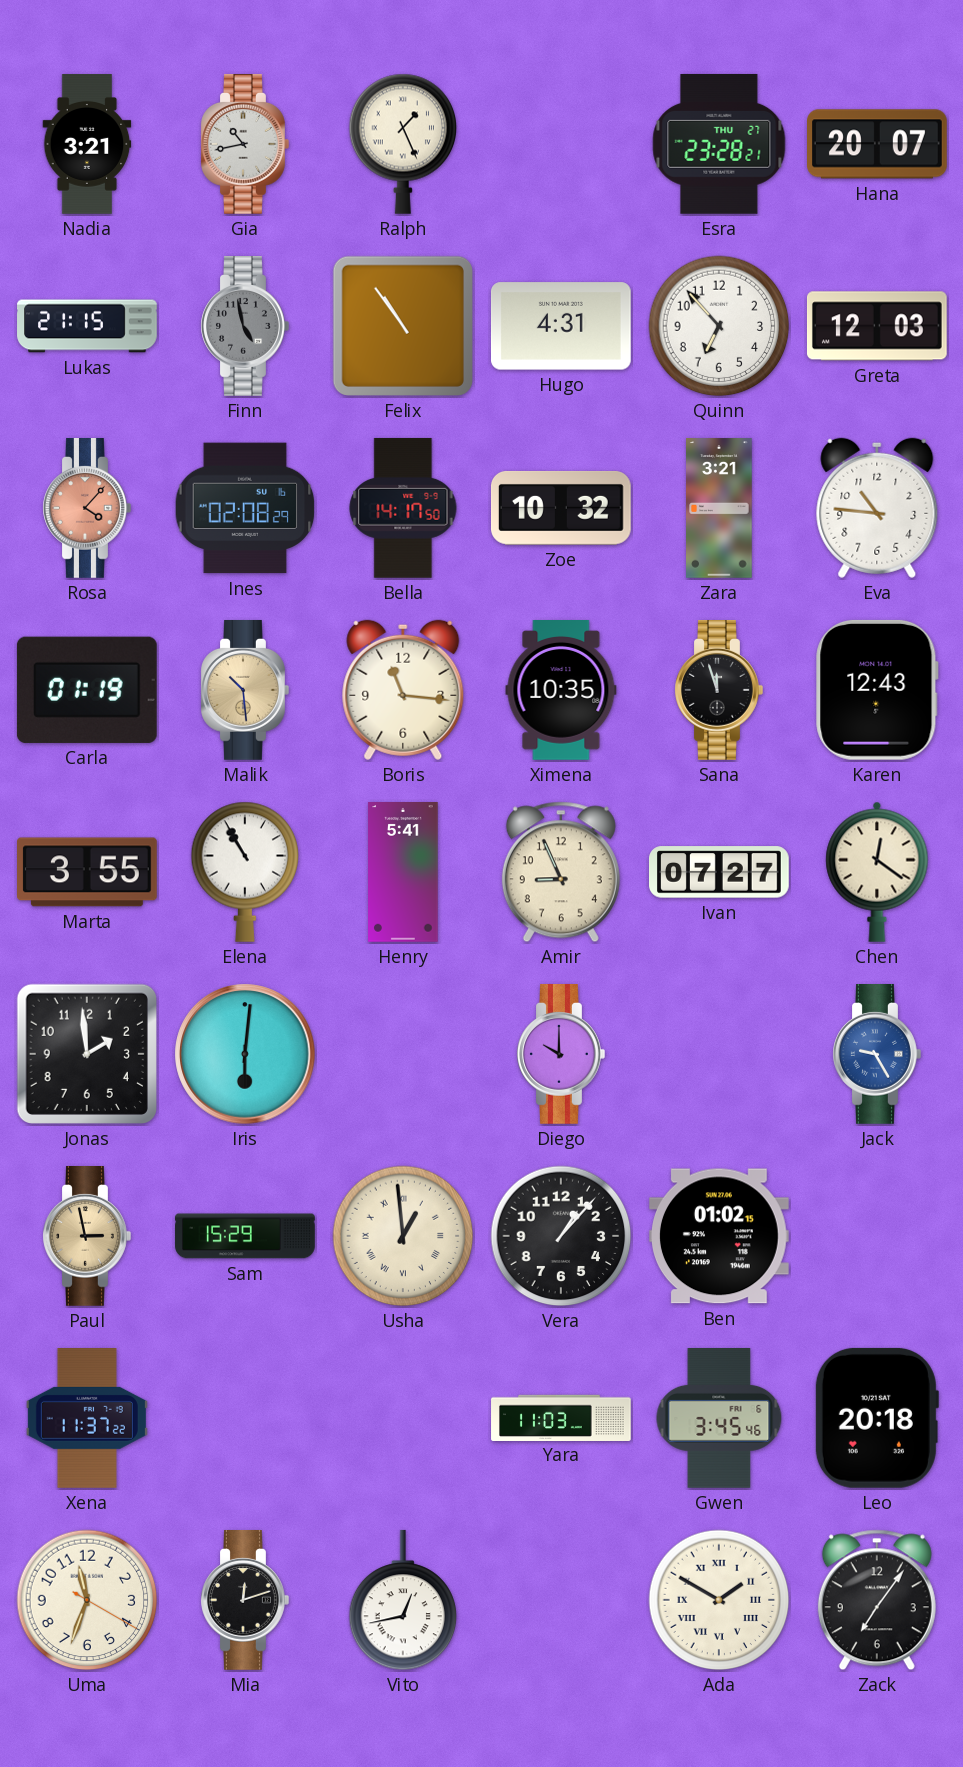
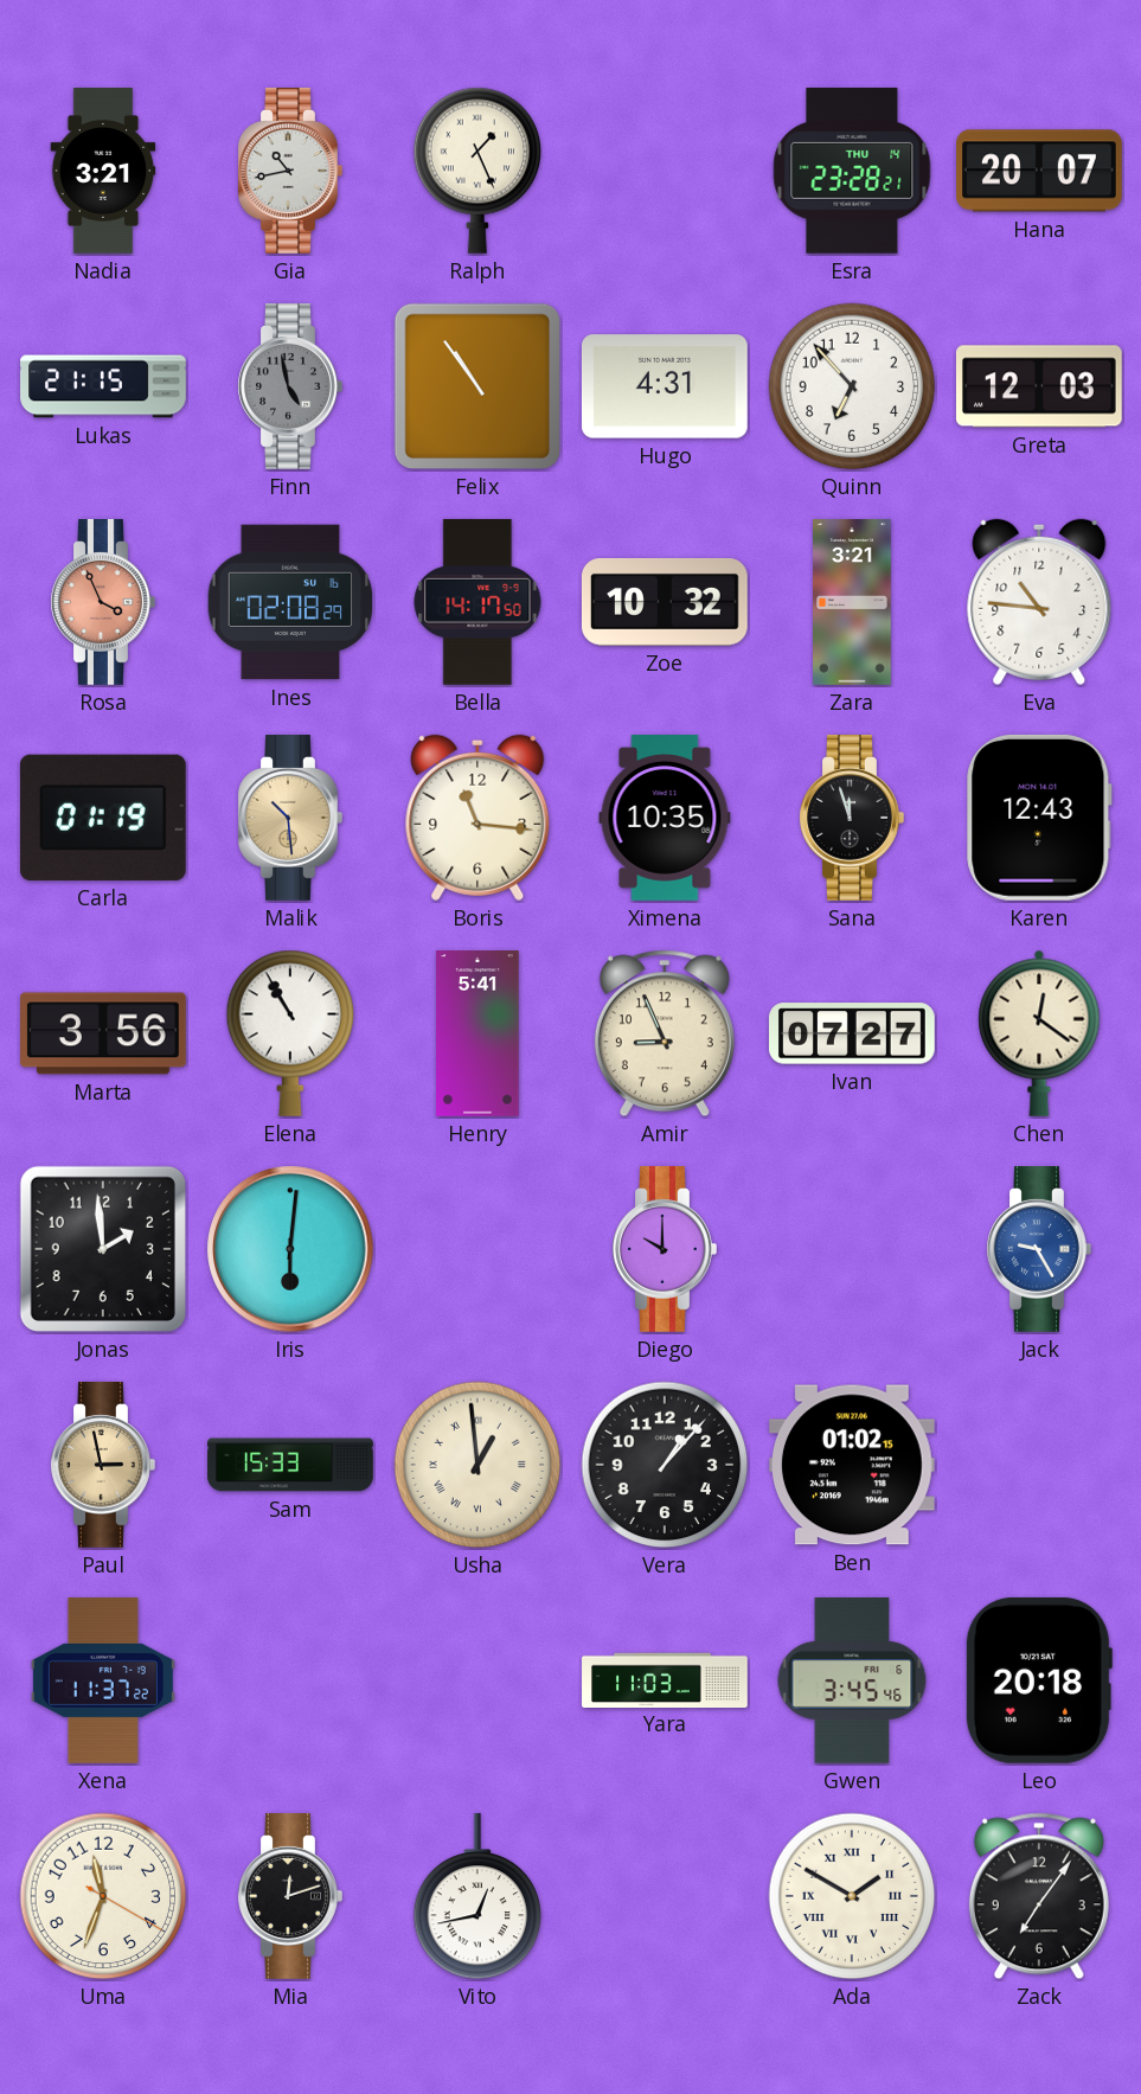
Esra date: THU 27 -> THU 14 (852, 171)
Rosa: 4:07 -> 3:56 (103, 603)
Marta: 3:55 -> 3:56 (104, 1033)
Sam: 15:29 -> 15:33 (290, 1465)
